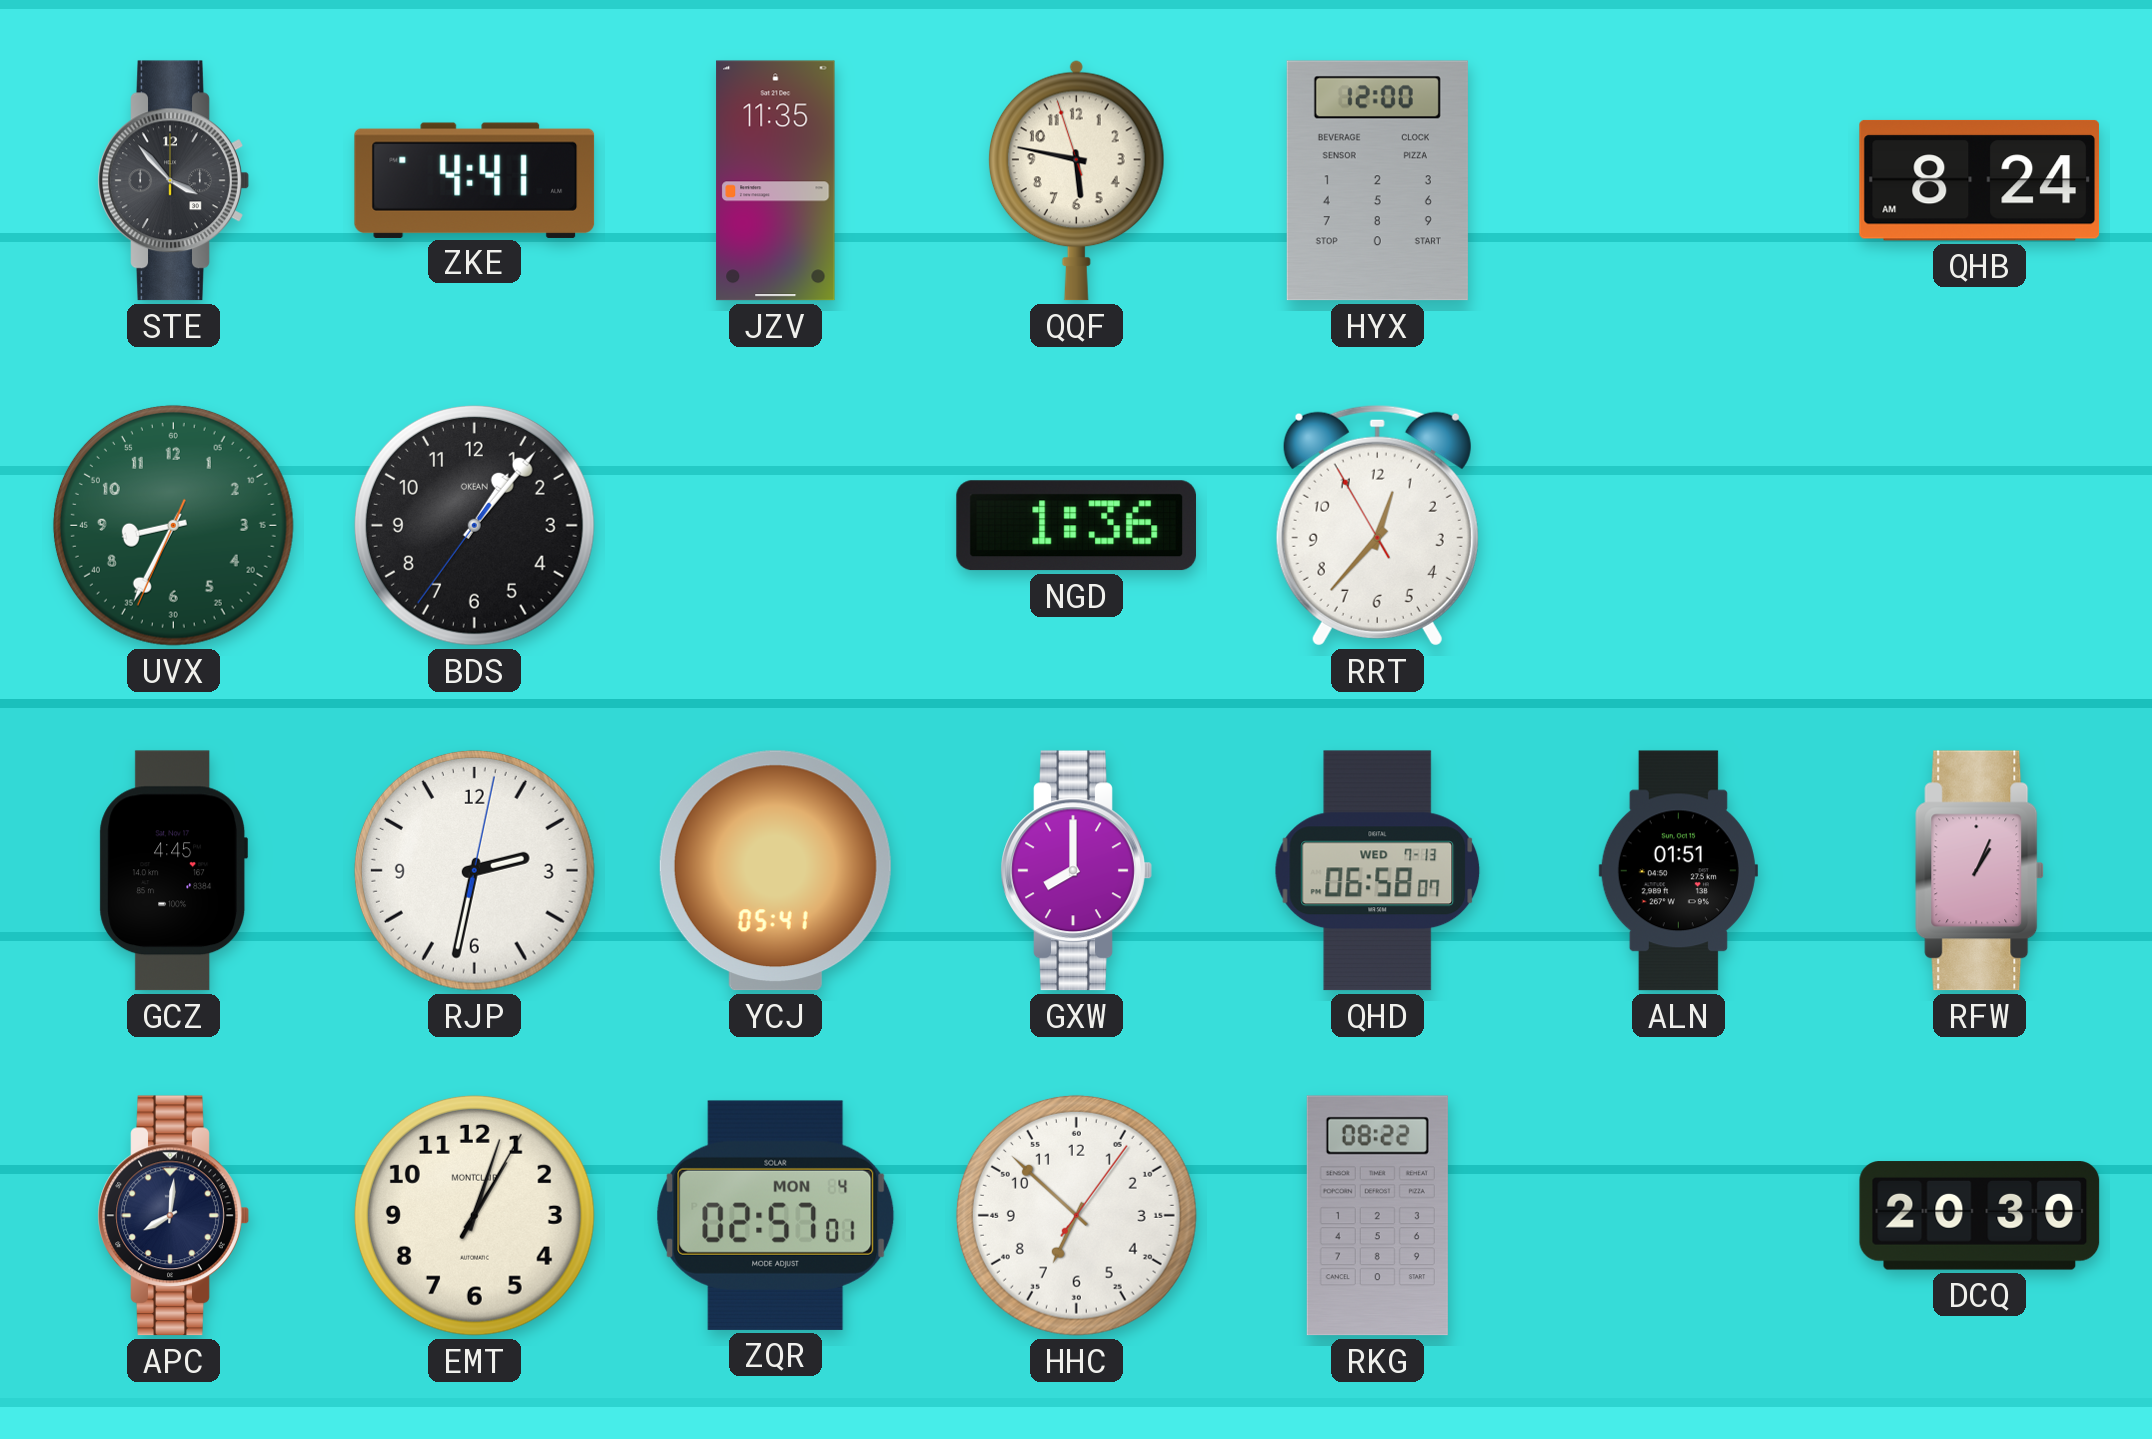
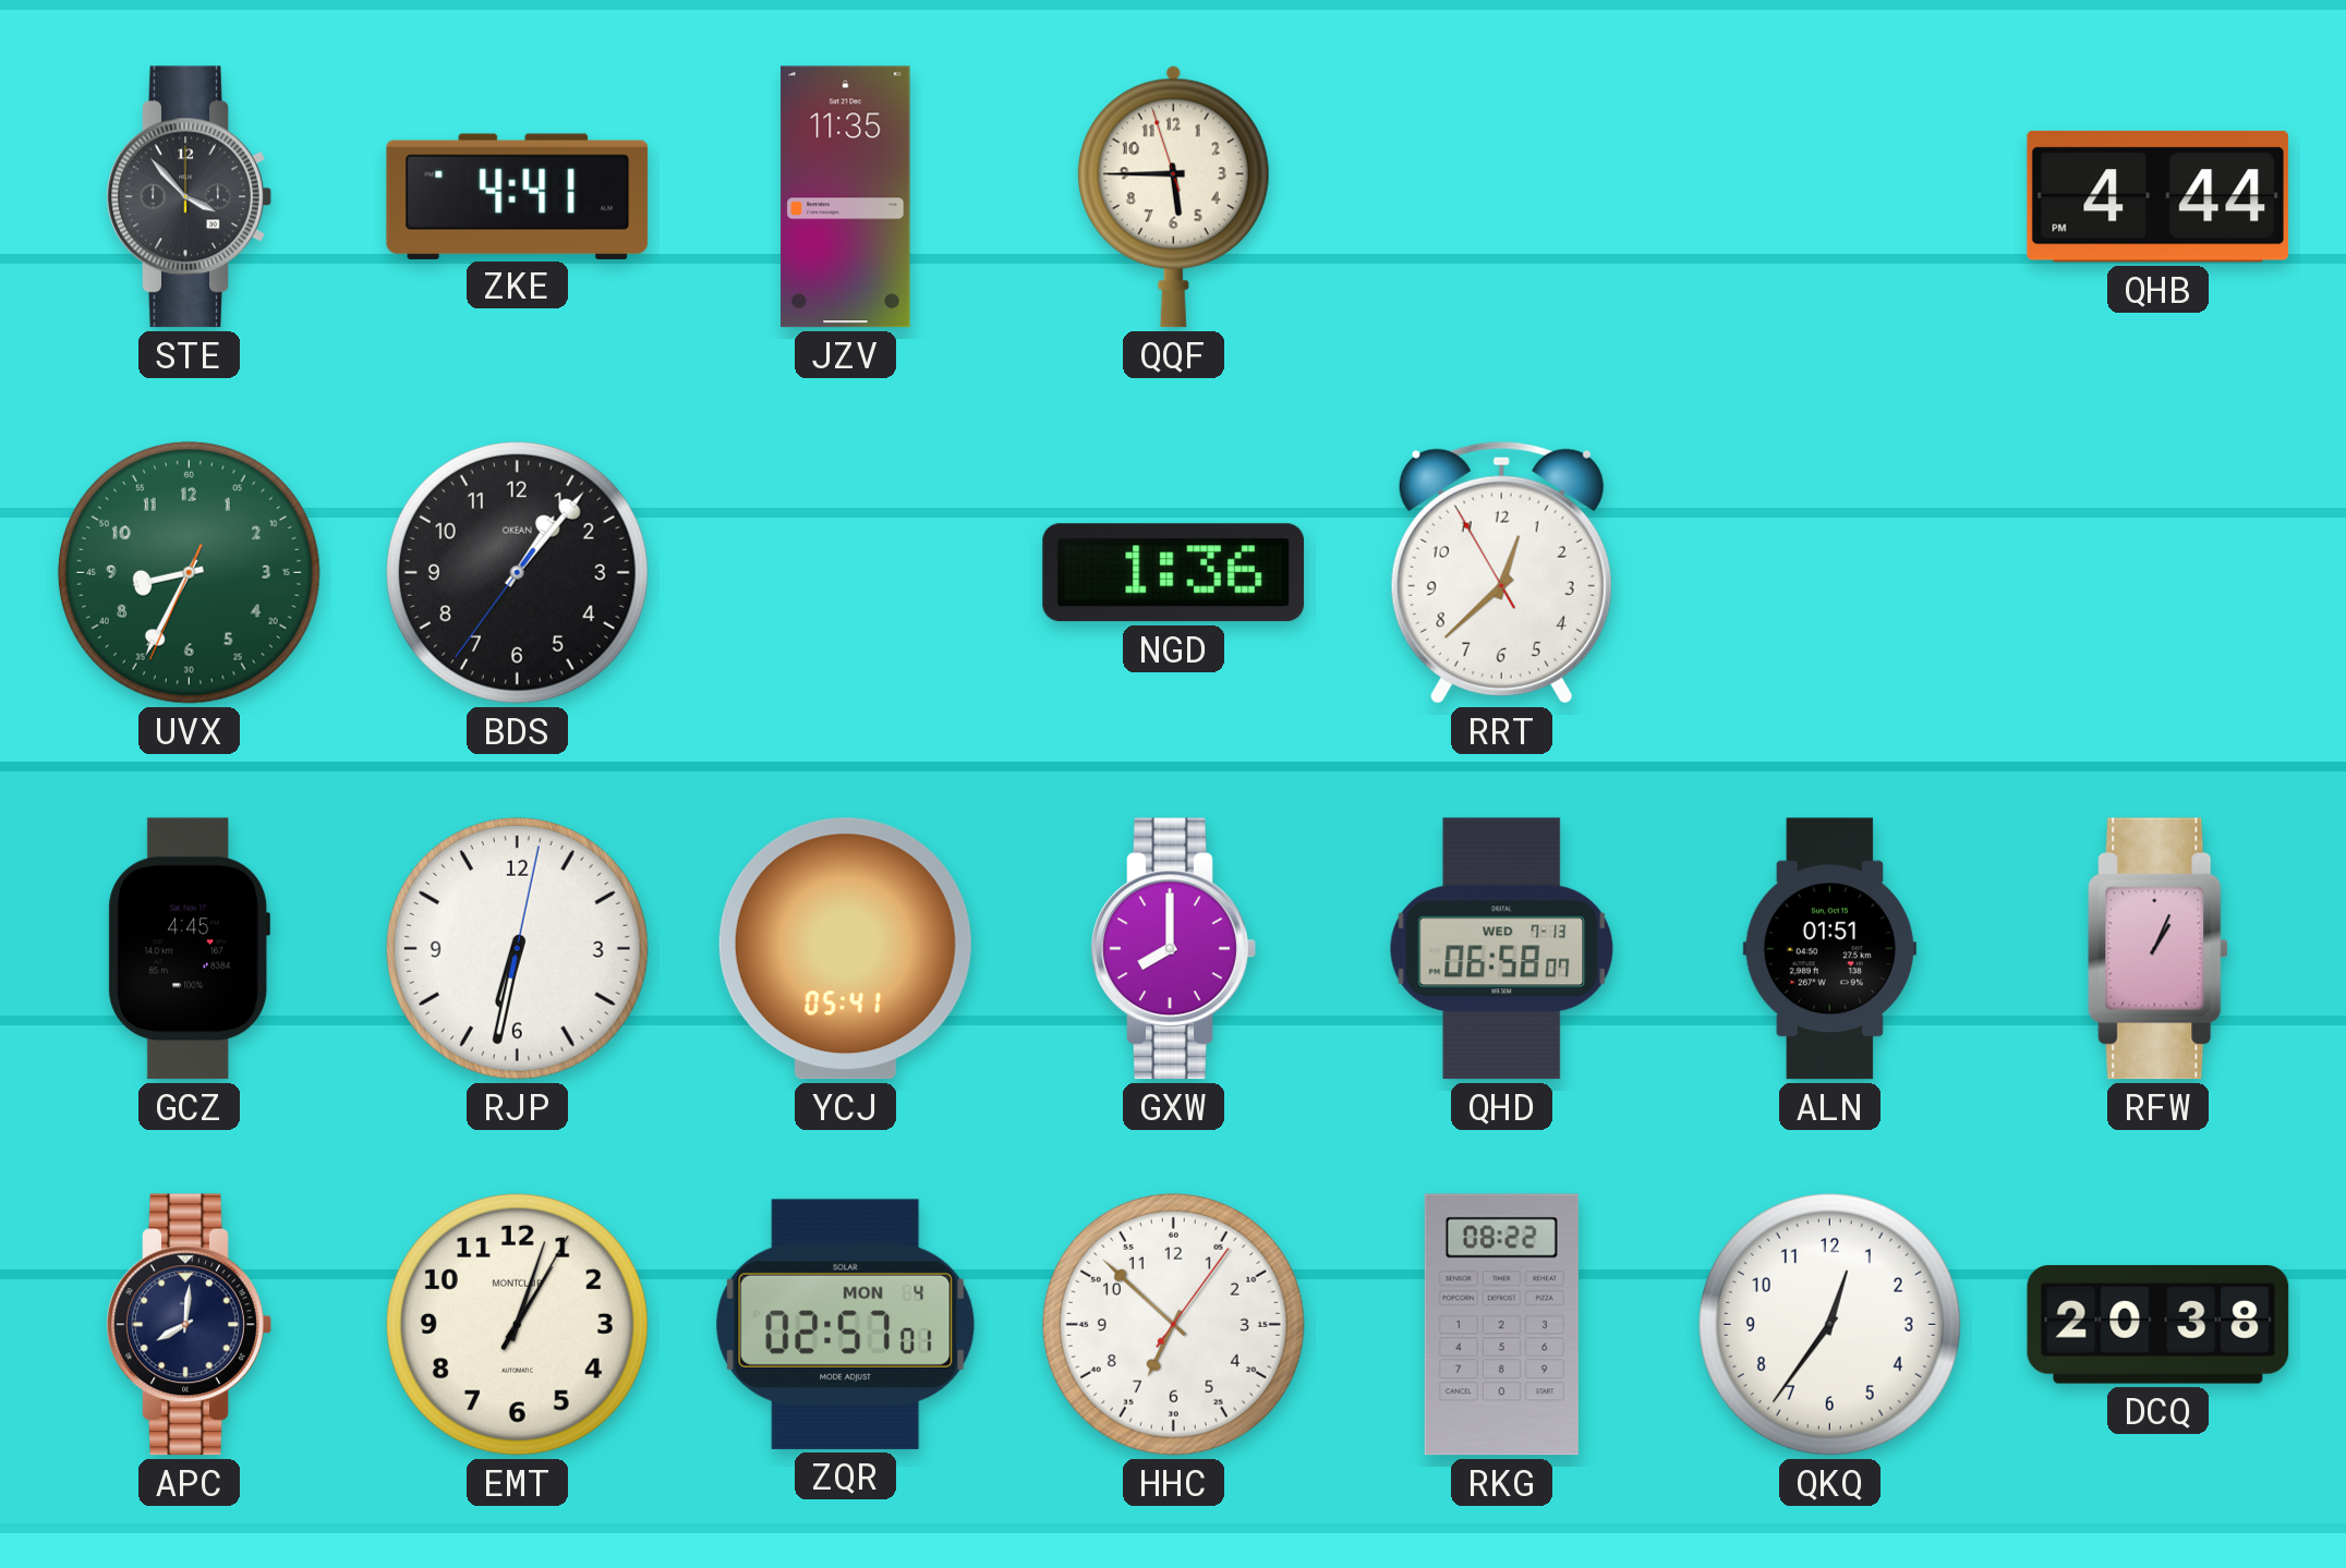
QQF: 5:46 -> 5:44 (1173, 196)
HYX: 12:00 -> none (1377, 181)
QHB: 8:24 -> 4:44 (2158, 196)
RRT: 12:36 -> 12:37 (1501, 572)
RJP: 2:32 -> 6:32 (517, 948)
QKQ: none -> 12:36 (1829, 1324)
DCQ: 20:30 -> 20:38 (2158, 1325)
